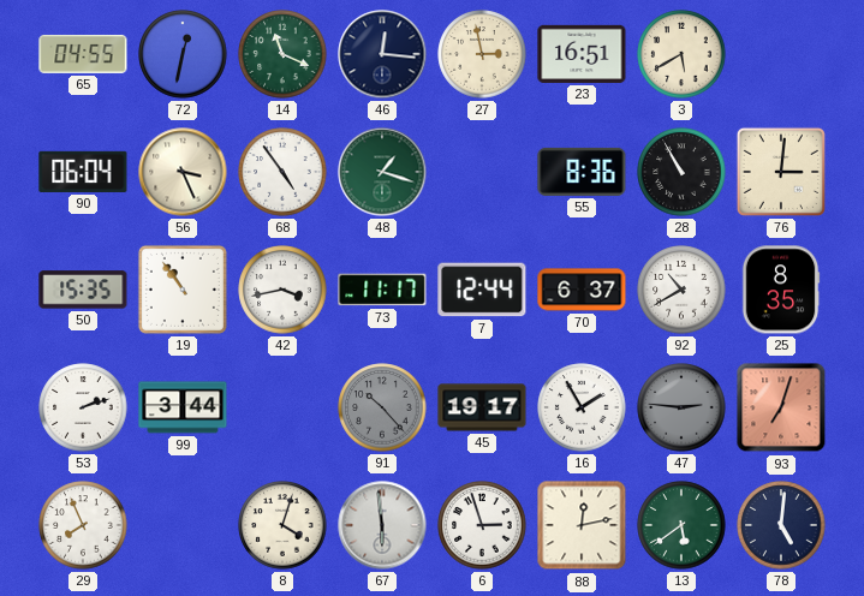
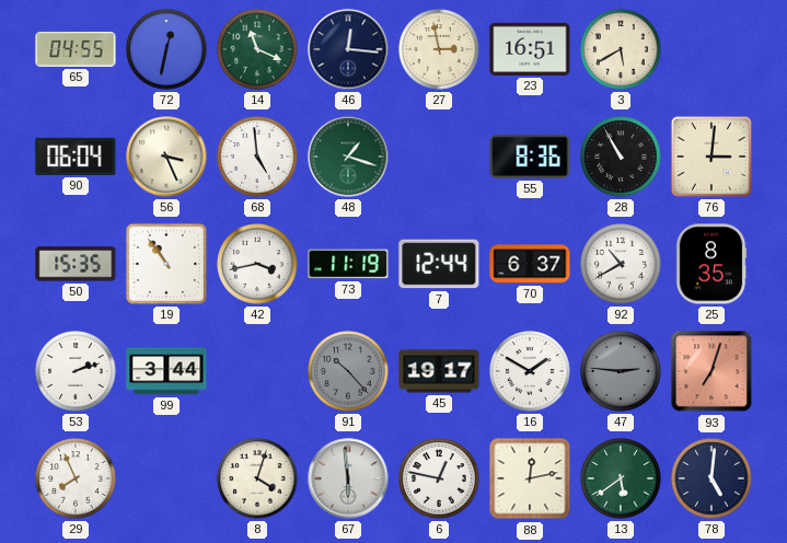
68: 4:54 -> 4:59 (257, 157)
73: 11:17 -> 11:19 (348, 264)
16: 1:55 -> 1:50 (530, 371)
6: 2:57 -> 12:47 (439, 478)
